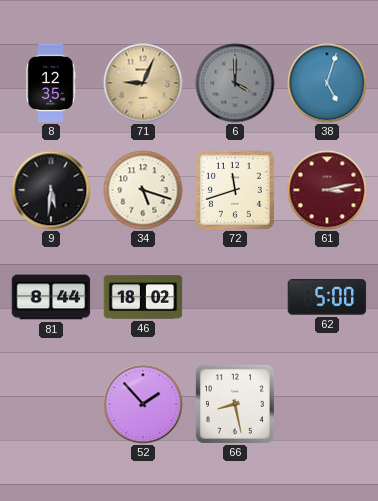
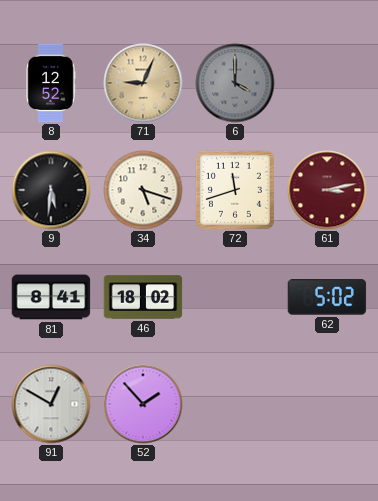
8: 12:35 -> 12:52 (51, 83)
38: 5:03 -> none (327, 83)
81: 8:44 -> 8:41 (51, 297)
62: 5:00 -> 5:02 (327, 297)
91: none -> 12:50 (51, 404)
66: 8:28 -> none (235, 404)
